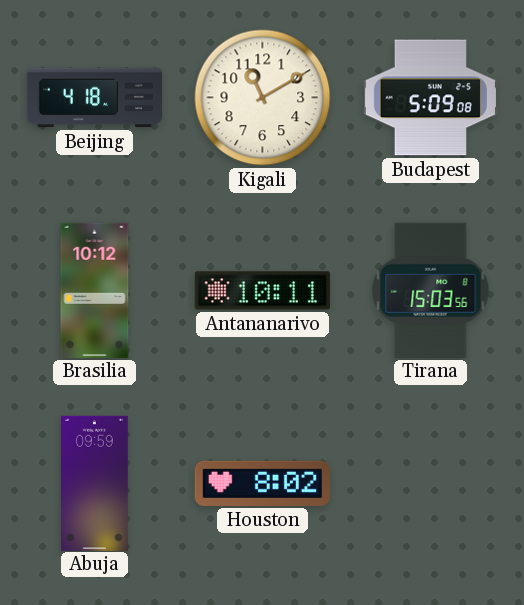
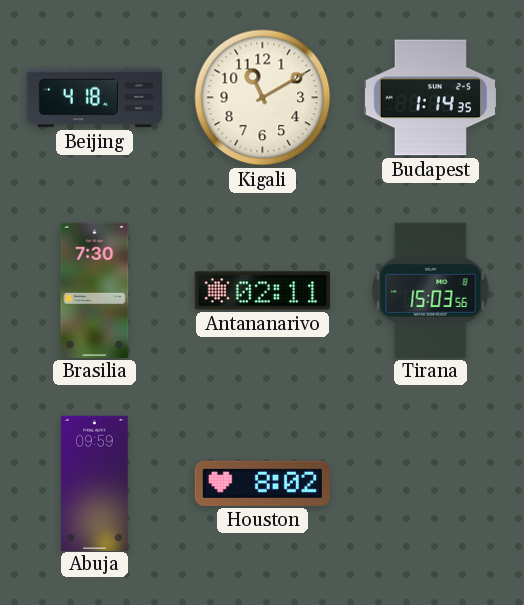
Budapest: 5:09 -> 1:14 (430, 98)
Brasilia: 10:12 -> 7:30 (95, 290)
Antananarivo: 10:11 -> 02:11 (262, 291)
